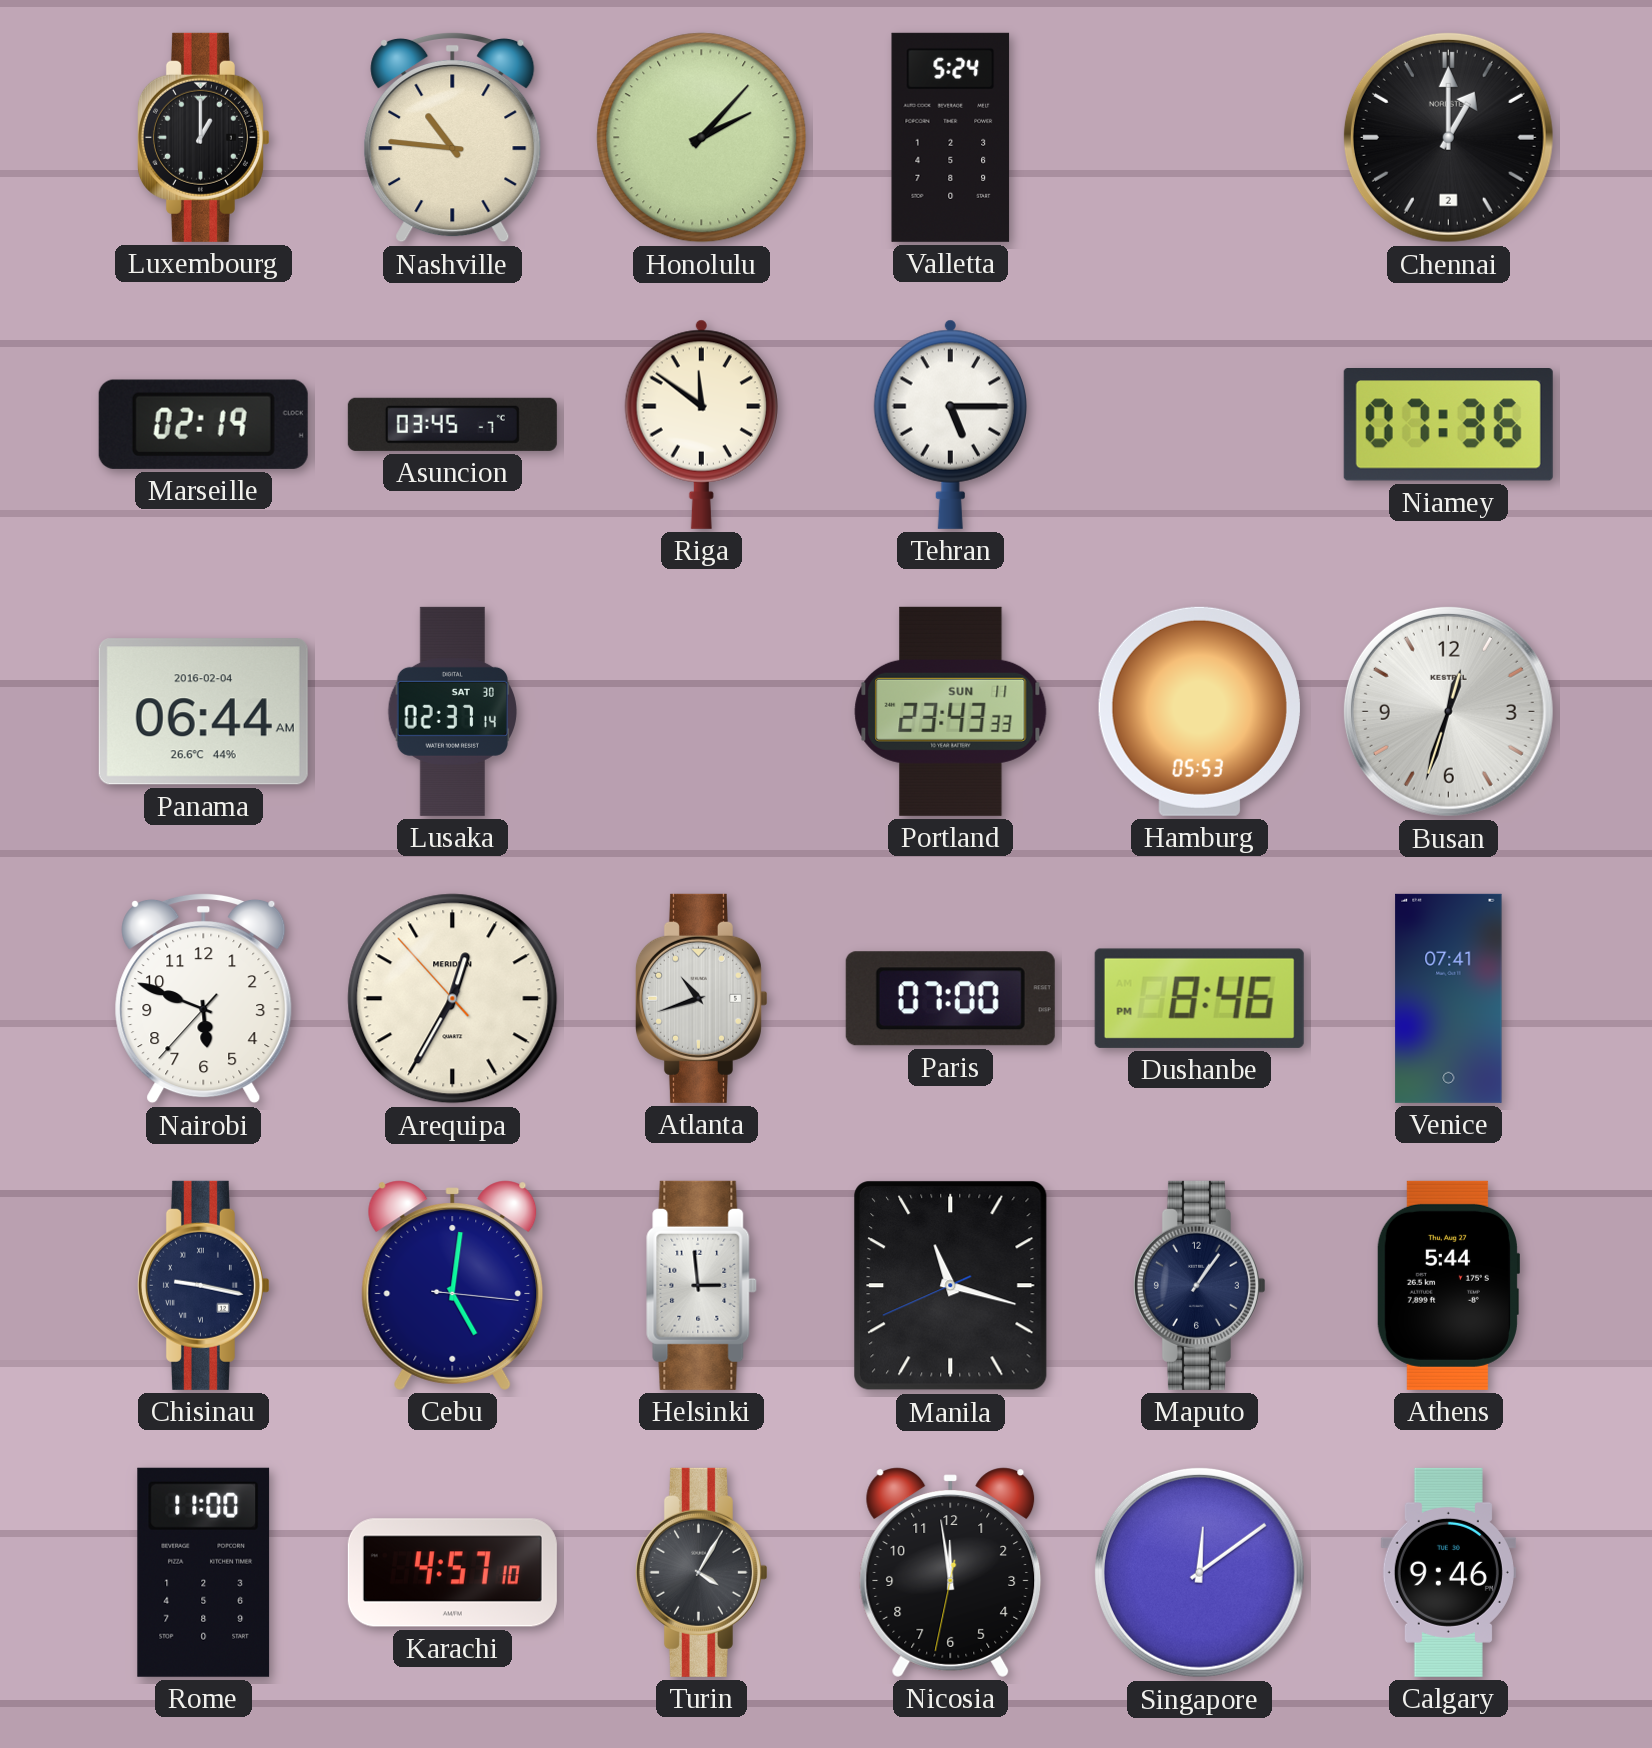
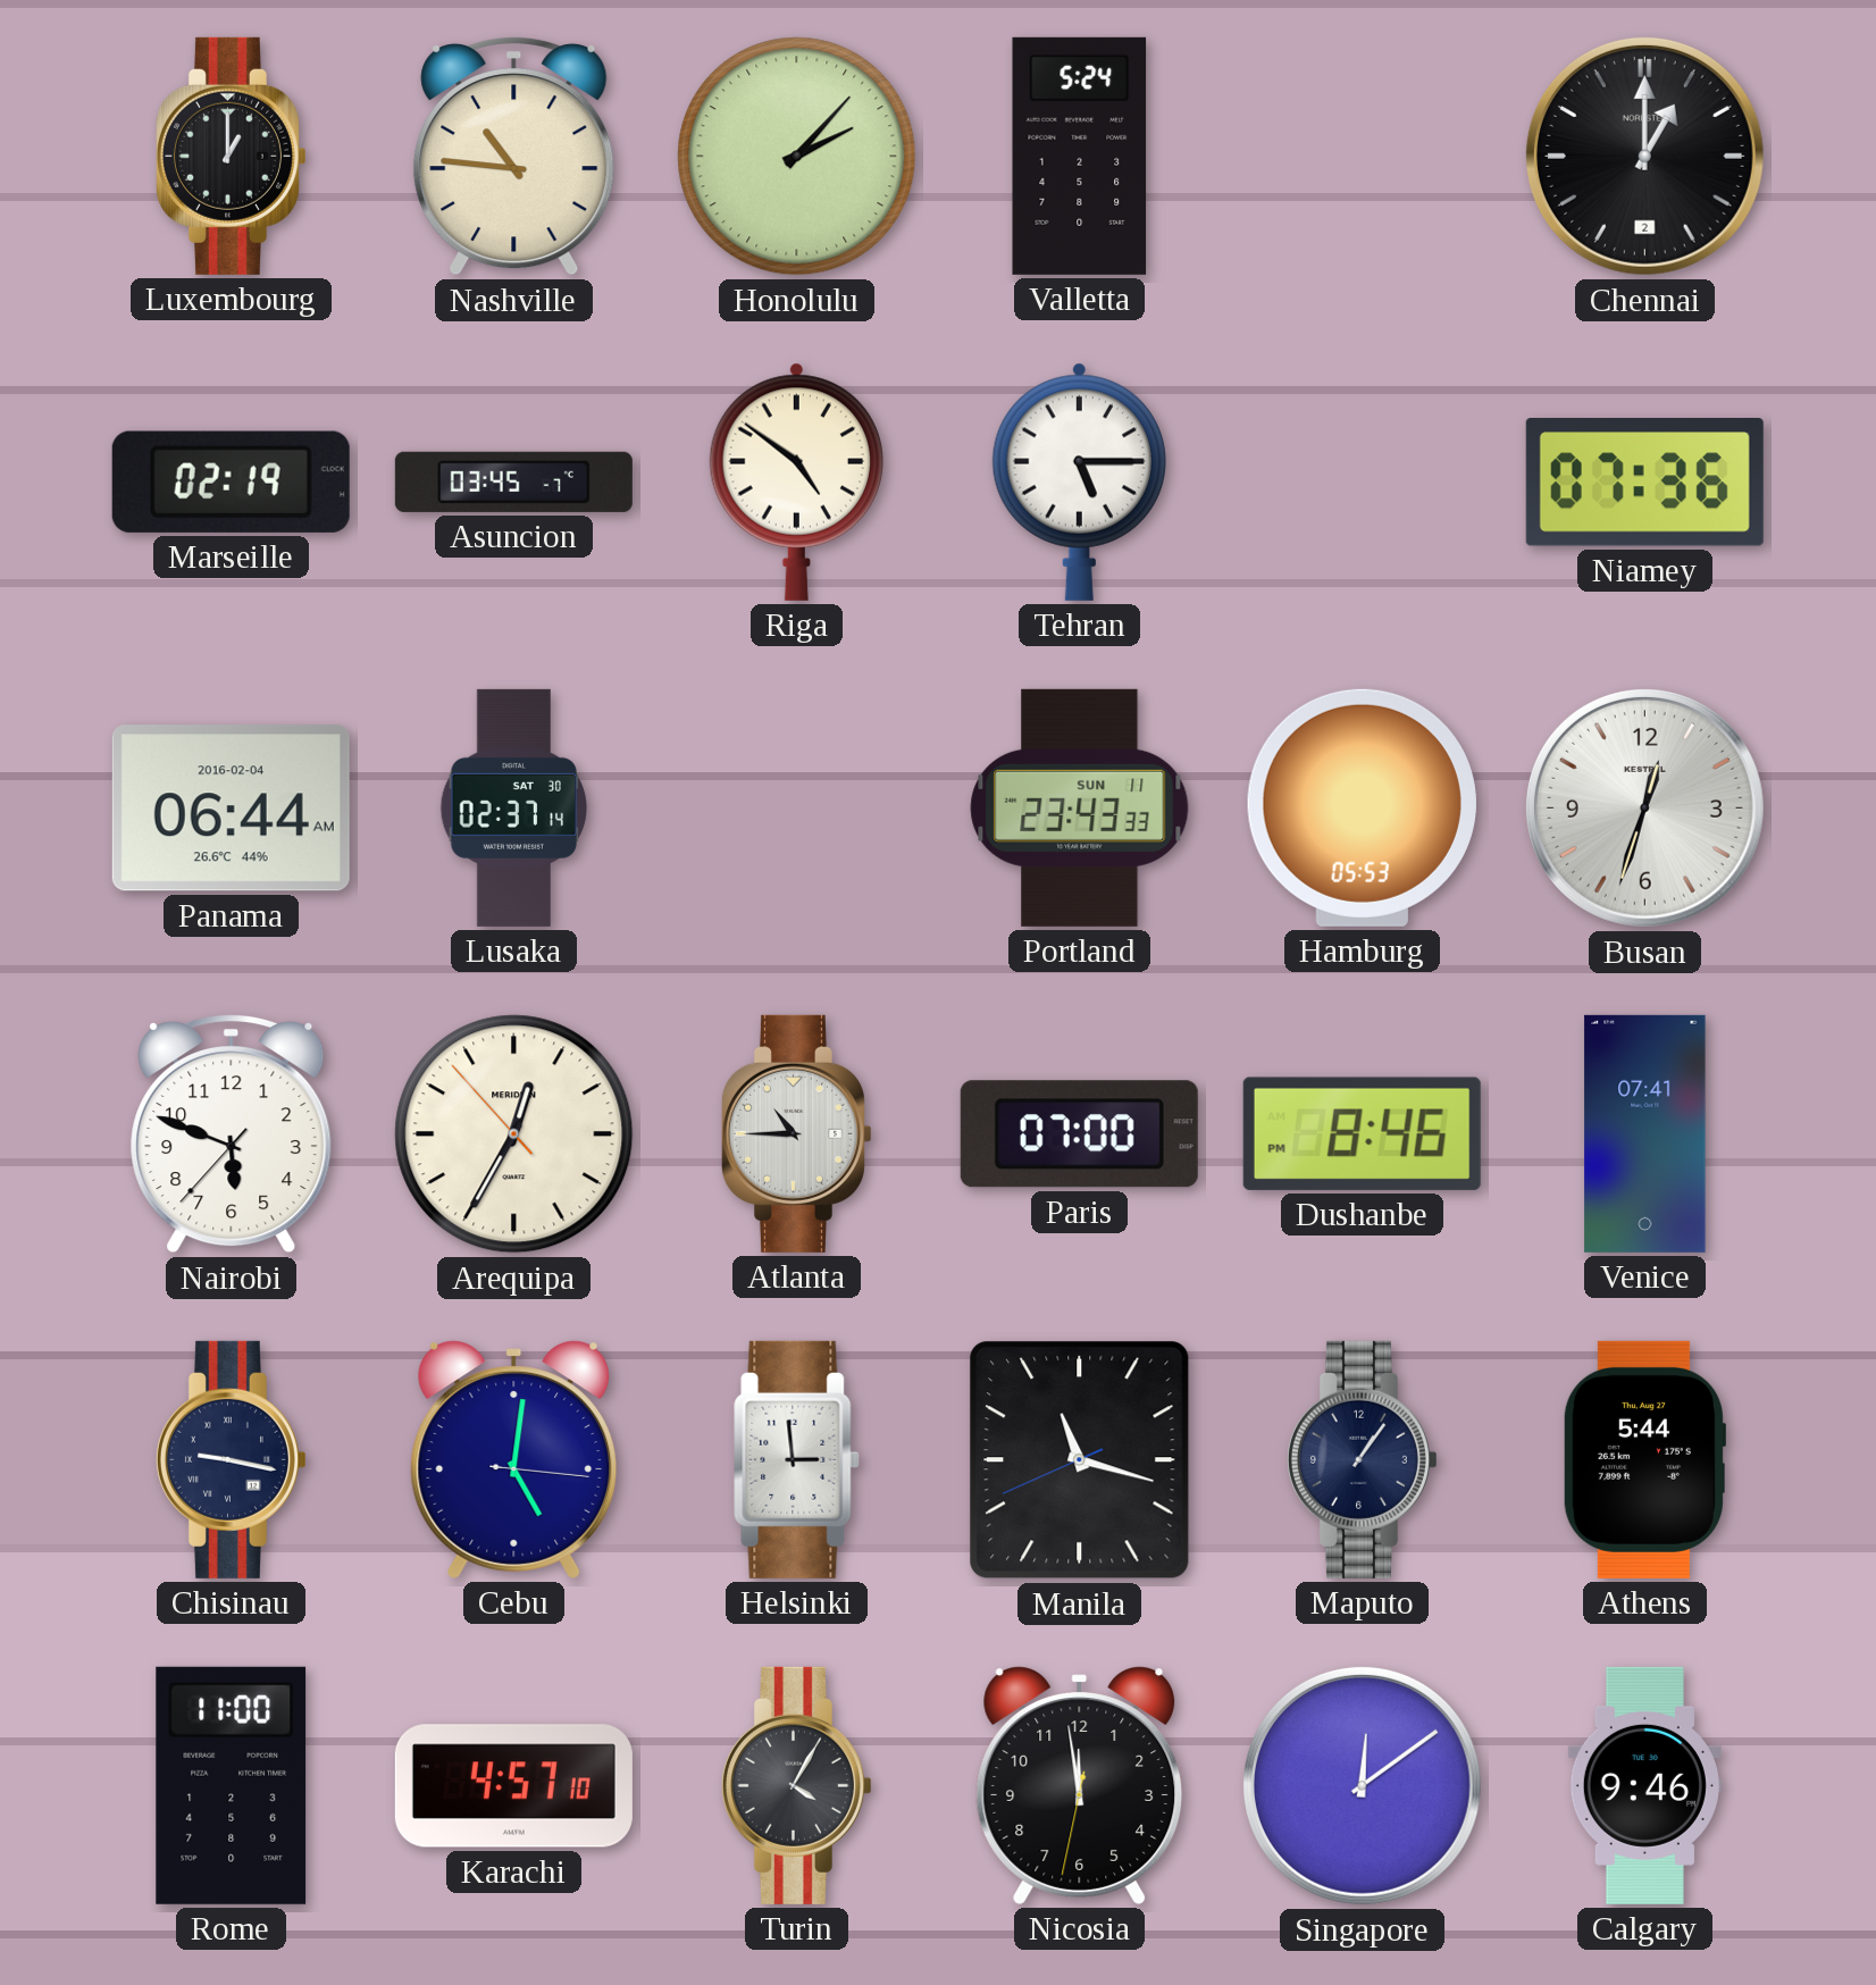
Riga: 11:51 -> 4:51 (796, 481)
Atlanta: 10:42 -> 10:45 (796, 1133)
